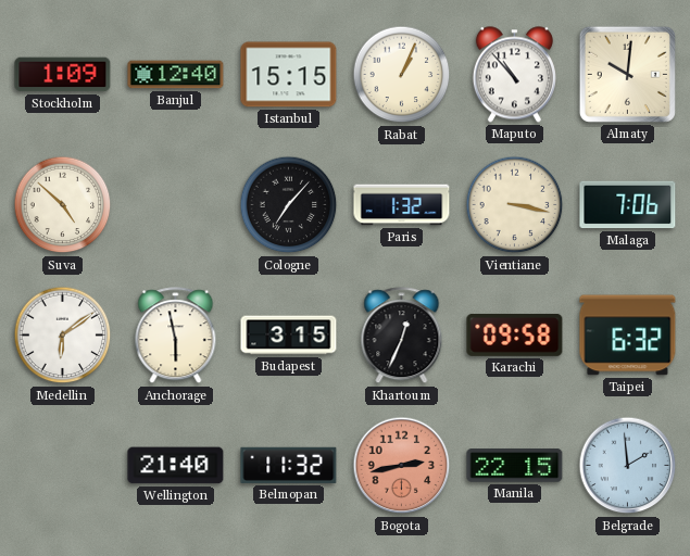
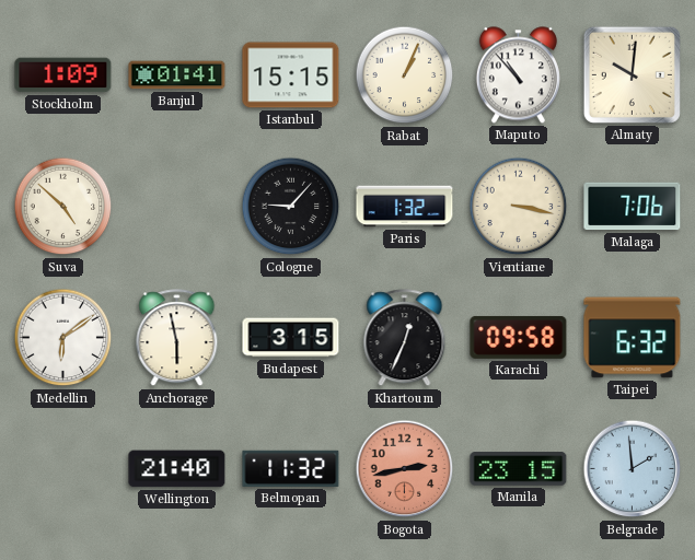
Banjul: 12:40 -> 01:41 (177, 75)
Cologne: 7:07 -> 9:07 (291, 207)
Manila: 22:15 -> 23:15 (519, 469)
